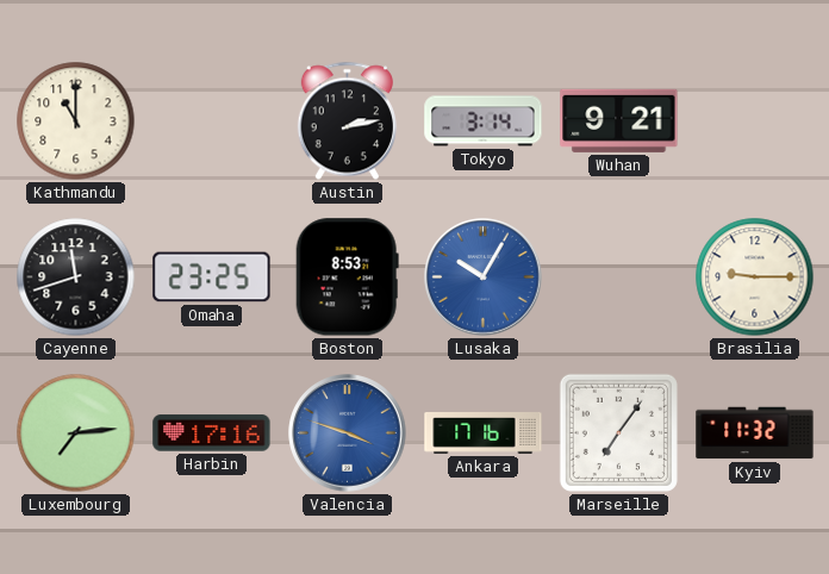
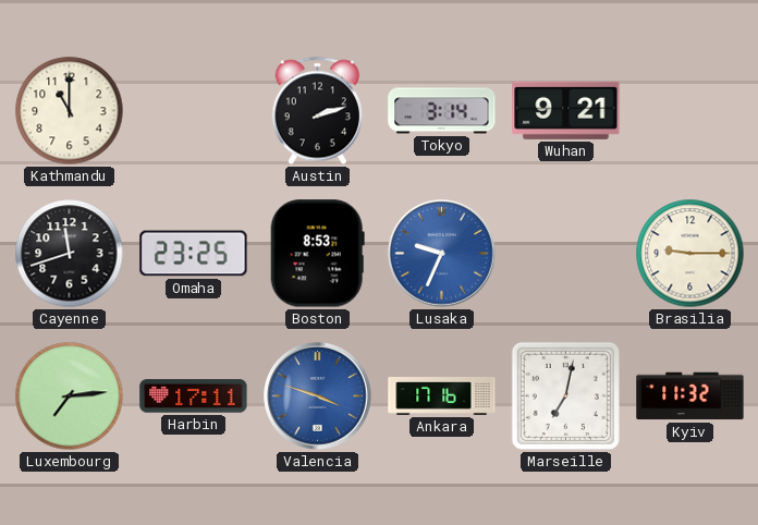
Austin: 2:13 -> 2:12 (317, 111)
Lusaka: 10:05 -> 9:34 (442, 254)
Harbin: 17:16 -> 17:11 (194, 396)
Marseille: 7:06 -> 7:02 (565, 395)
